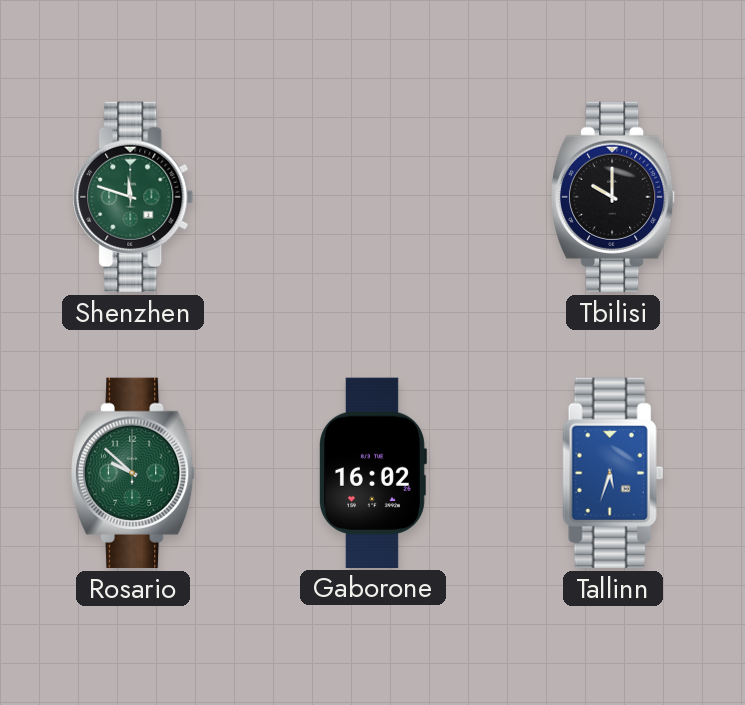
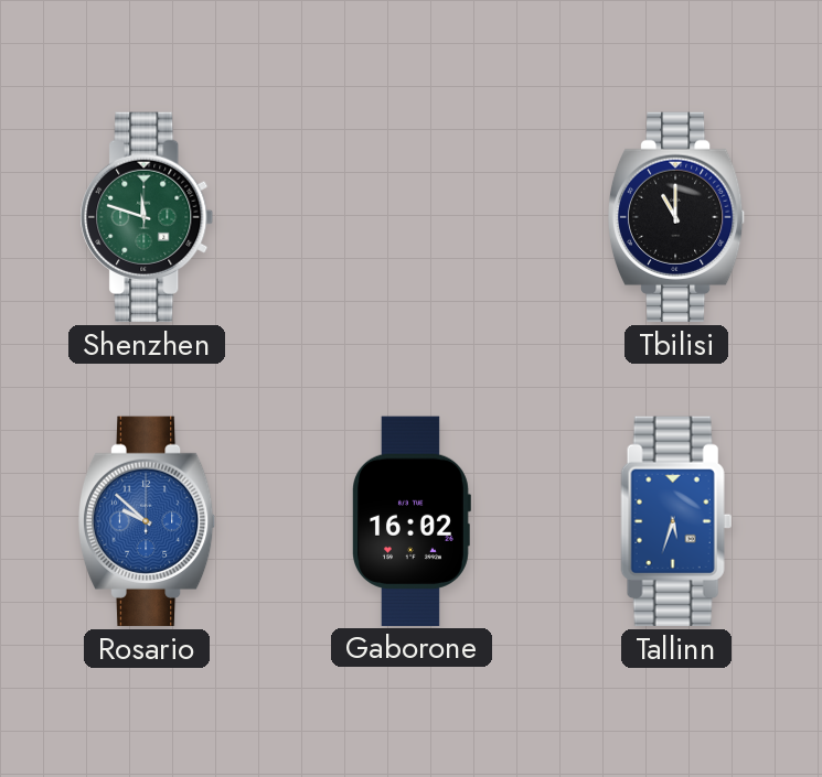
Tbilisi: 10:00 -> 11:00 (676, 217)
Rosario dial: green -> blue (147, 521)
